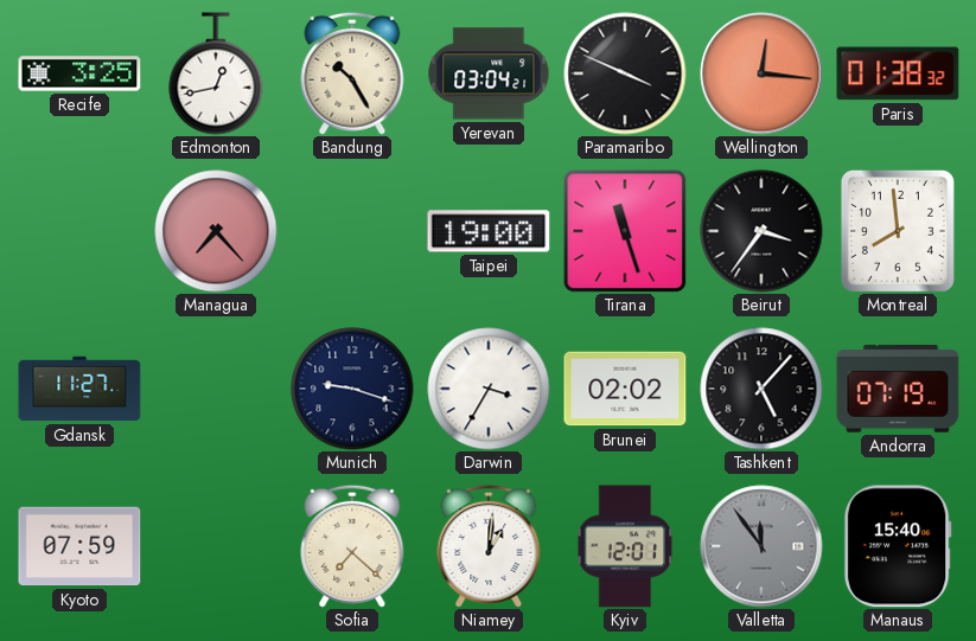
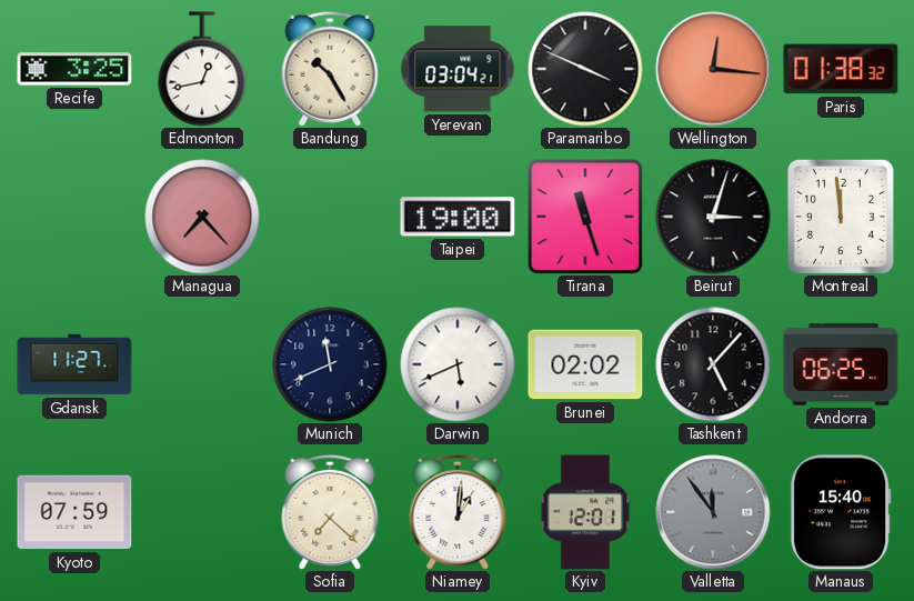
Beirut: 3:36 -> 3:03 (713, 217)
Montreal: 7:59 -> 11:59 (841, 217)
Munich: 9:18 -> 11:41 (330, 364)
Darwin: 3:35 -> 5:41 (458, 364)
Andorra: 07:19 -> 06:25 (841, 364)
